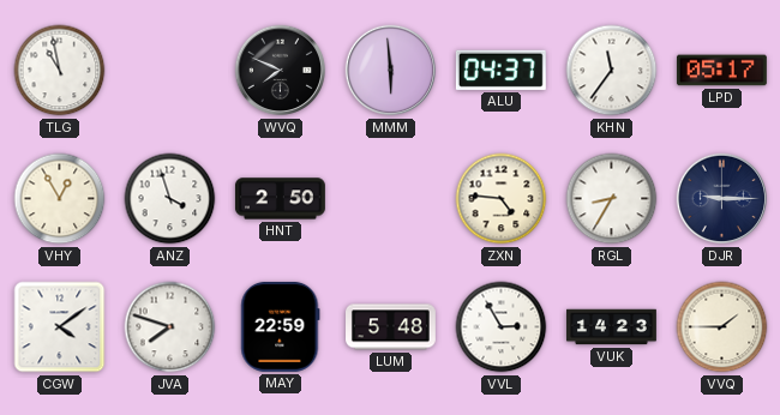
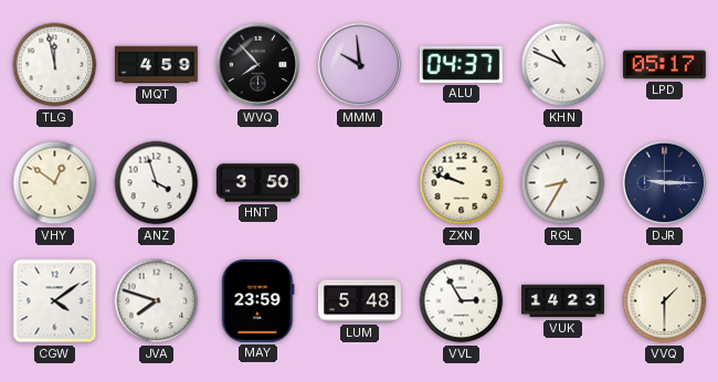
TLG: 10:58 -> 11:58 (55, 65)
MQT: none -> 4:59 (156, 65)
WVQ: 7:49 -> 7:53 (258, 65)
MMM: 5:59 -> 9:59 (360, 65)
KHN: 11:36 -> 10:49 (563, 65)
VHY: 12:55 -> 12:51 (55, 183)
HNT: 2:50 -> 3:50 (257, 183)
ZXN: 4:46 -> 9:48 (462, 183)
MAY: 22:59 -> 23:59 (258, 300)
VVQ: 1:45 -> 1:30 (665, 301)
